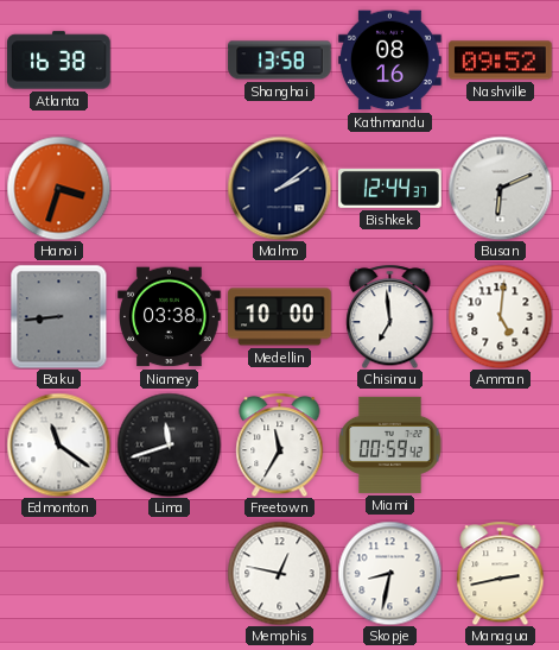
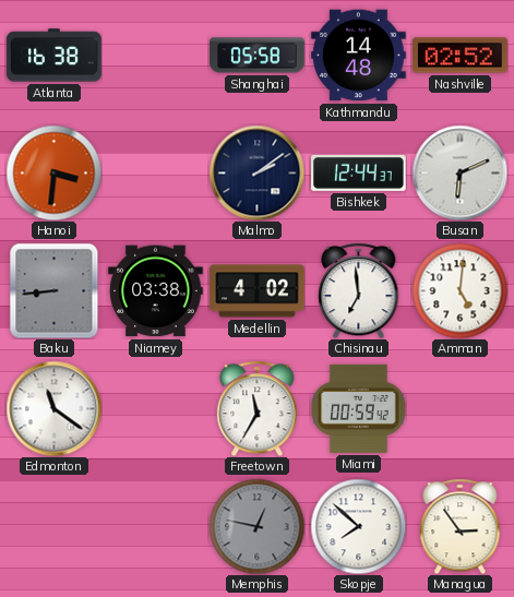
Shanghai: 13:58 -> 05:58 (258, 56)
Kathmandu: 08:16 -> 14:48 (359, 56)
Nashville: 09:52 -> 02:52 (461, 56)
Hanoi: 3:33 -> 3:31 (53, 172)
Medellin: 10:00 -> 4:02 (258, 291)
Lima: 11:42 -> none (169, 444)
Memphis dial: white -> grey (256, 526)
Skopje: 8:32 -> 7:52 (358, 526)
Managua: 2:43 -> 2:54 (461, 526)
